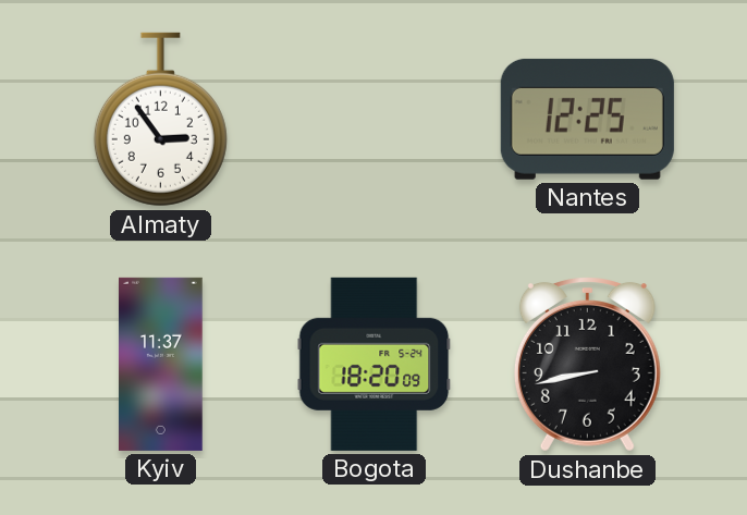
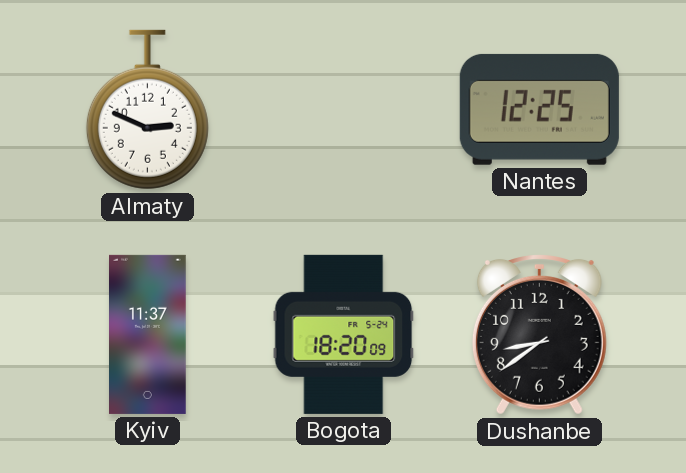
Almaty: 2:54 -> 2:49 (147, 110)
Dushanbe: 8:43 -> 8:39 (539, 335)
